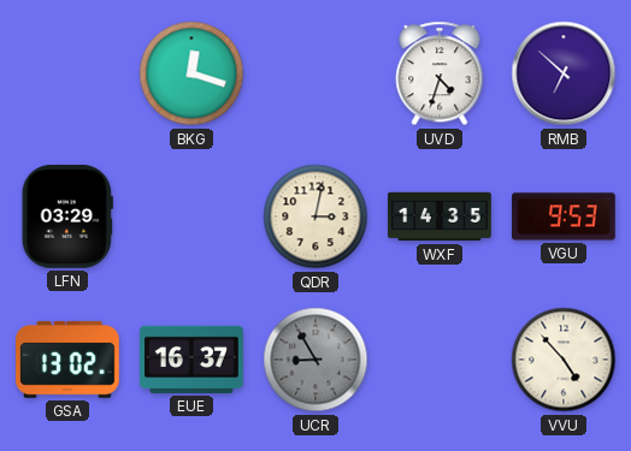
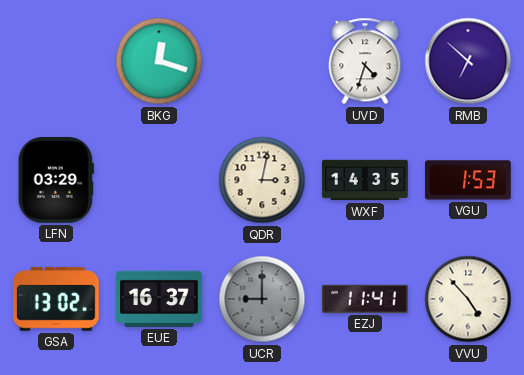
VGU: 9:53 -> 1:53 (468, 180)
UCR: 8:55 -> 9:00 (262, 299)
EZJ: none -> 11:41 (366, 299)
